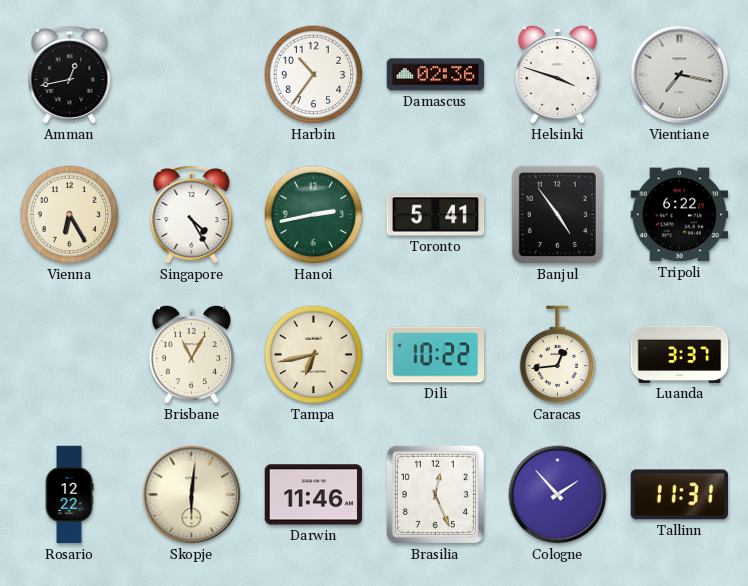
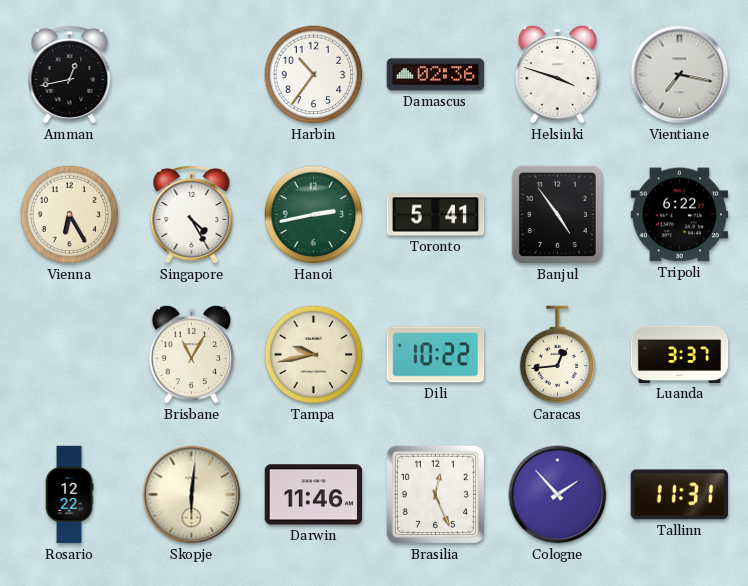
Tampa: 6:43 -> 9:43 (314, 355)
